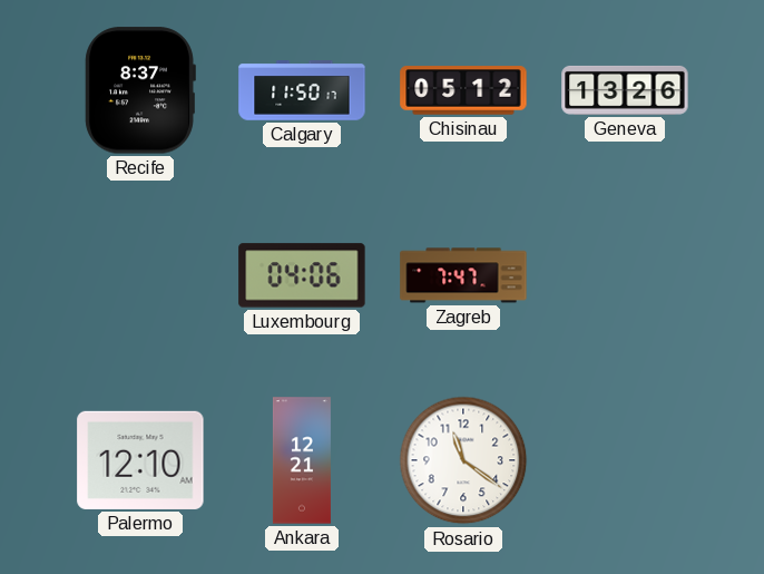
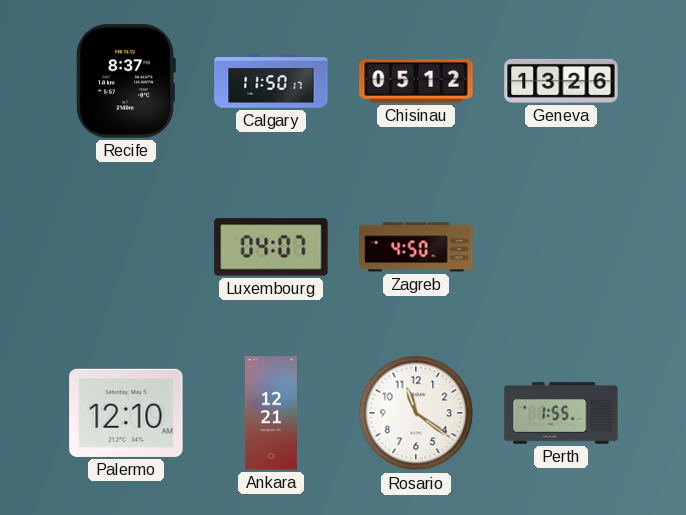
Luxembourg: 04:06 -> 04:07 (271, 247)
Zagreb: 7:47 -> 4:50 (416, 247)
Perth: none -> 1:55 (561, 413)
